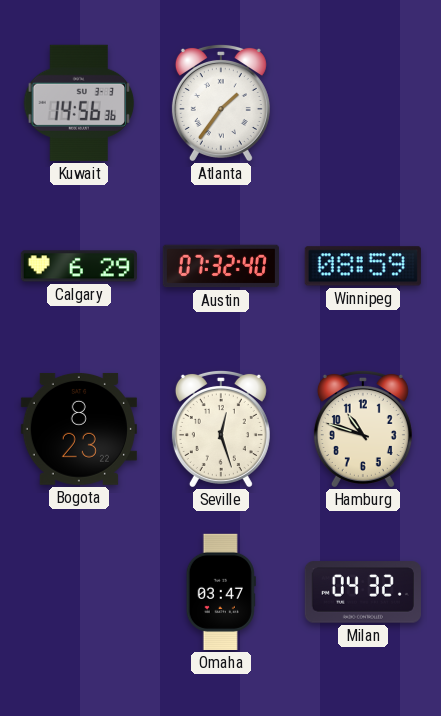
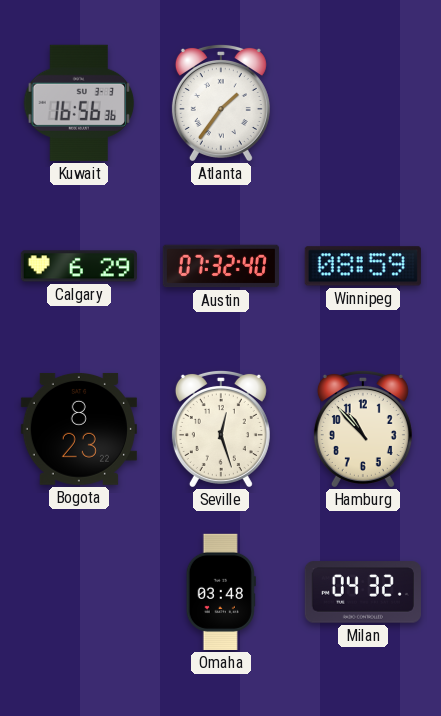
Kuwait: 14:56 -> 16:56 (79, 103)
Hamburg: 10:48 -> 10:53 (363, 428)
Omaha: 03:47 -> 03:48 (221, 592)
